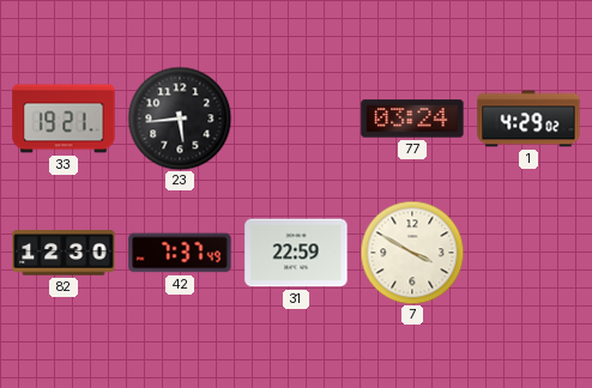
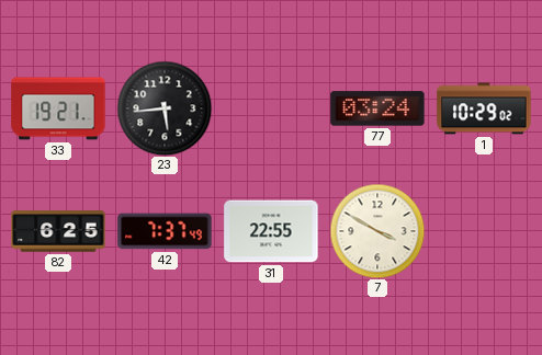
1: 4:29 -> 10:29 (484, 108)
82: 12:30 -> 6:25 (58, 231)
31: 22:59 -> 22:55 (271, 231)
